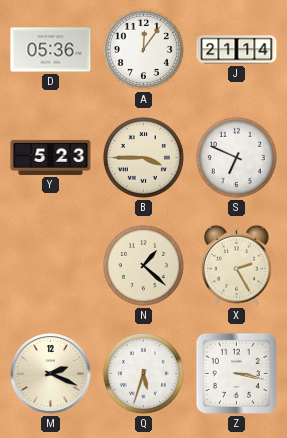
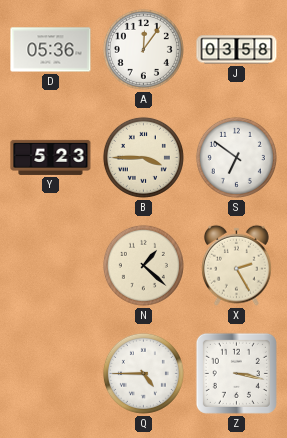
J: 21:14 -> 03:58 (237, 50)
S: 6:49 -> 6:51 (236, 157)
M: 2:19 -> none (51, 374)
Q: 5:33 -> 4:45 (143, 373)
